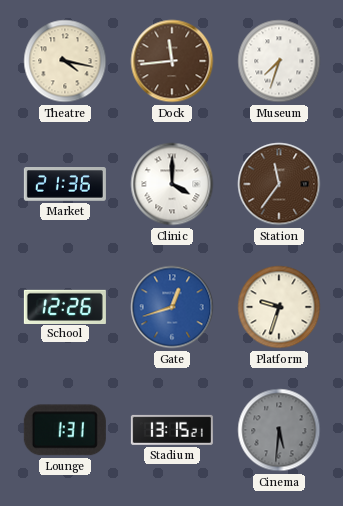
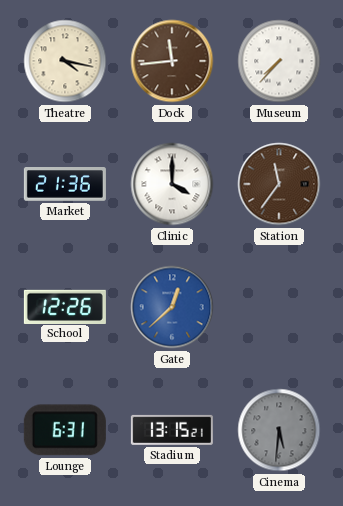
Museum: 7:33 -> 7:37 (279, 61)
Gate: 12:42 -> 12:38 (172, 307)
Platform: 9:33 -> none (279, 307)
Lounge: 1:31 -> 6:31 (65, 430)
